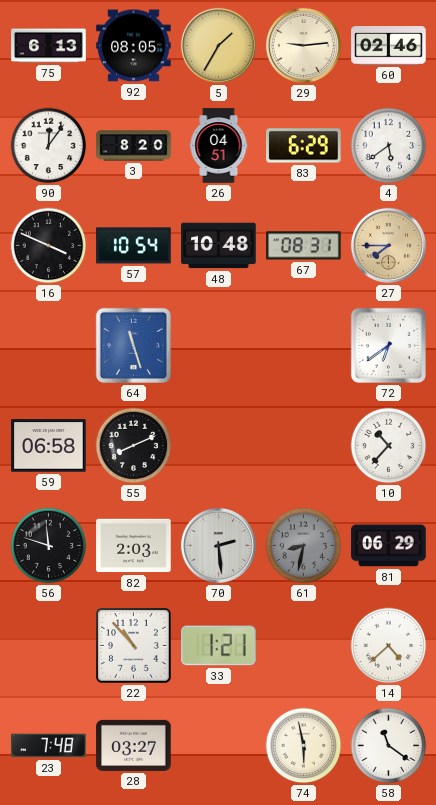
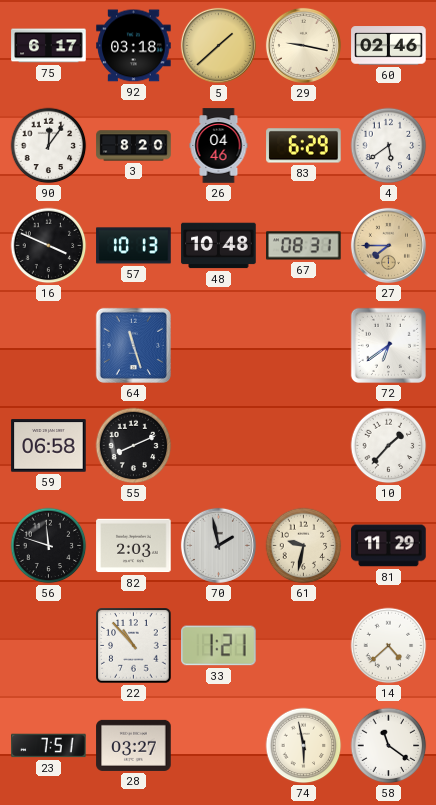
75: 6:13 -> 6:17 (49, 46)
92: 08:05 -> 03:18 (134, 46)
5: 1:35 -> 1:38 (218, 45)
29: 9:14 -> 9:17 (303, 45)
26: 04:51 -> 04:46 (219, 146)
57: 10:54 -> 10:13 (134, 246)
10: 10:37 -> 1:37 (389, 446)
70: 2:29 -> 1:58 (218, 545)
61: 8:32 -> 9:32 (304, 546)
61 dial: grey -> cream (304, 546)
81: 06:29 -> 11:29 (389, 546)
23: 7:48 -> 7:51 (49, 746)
